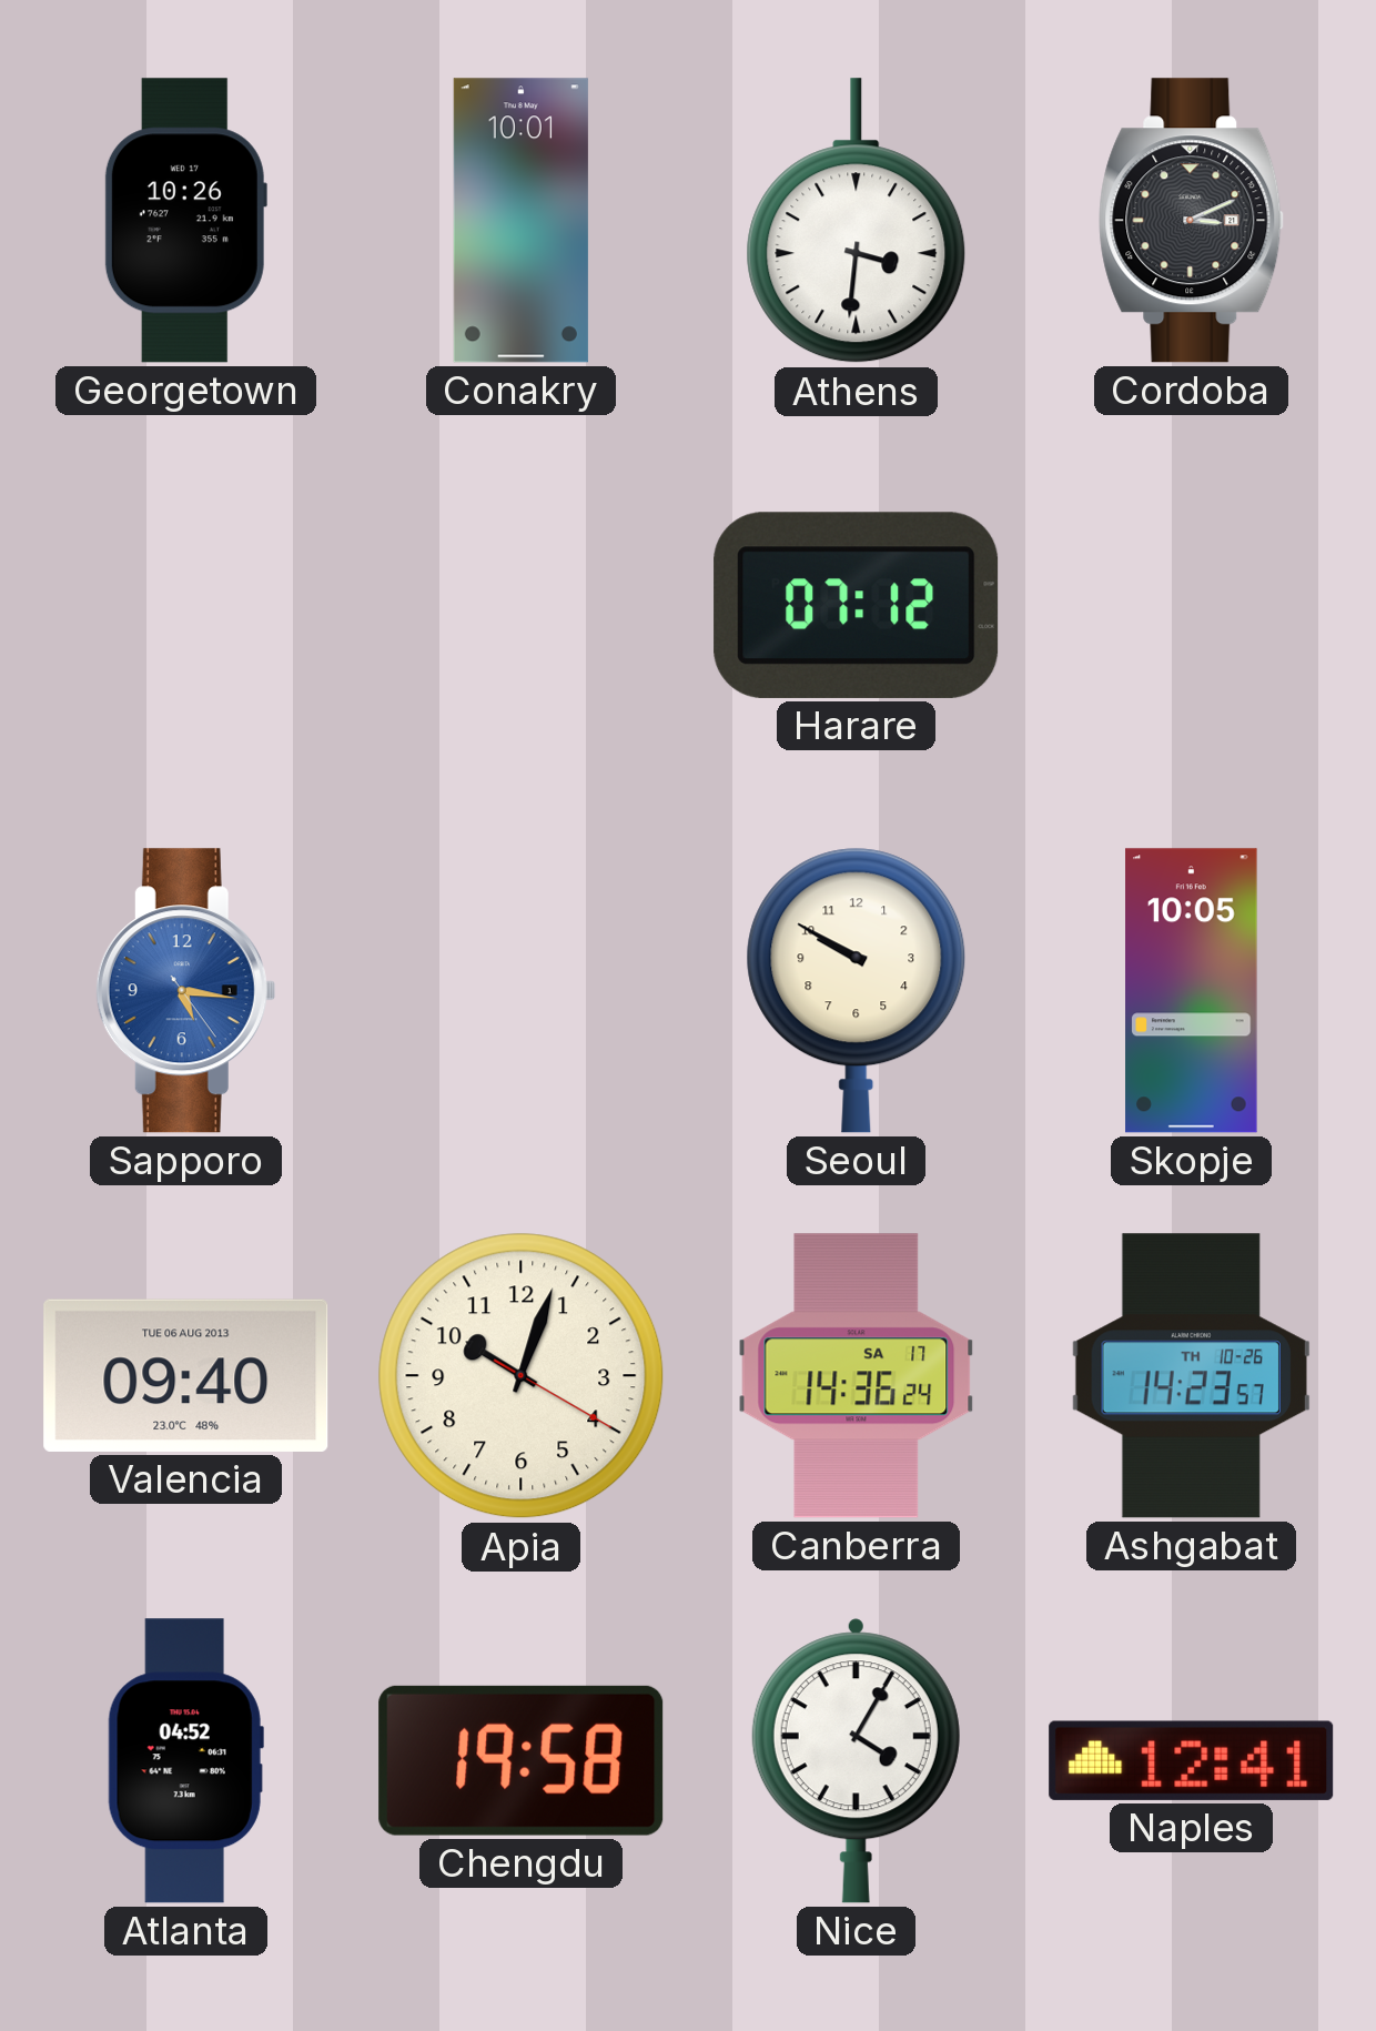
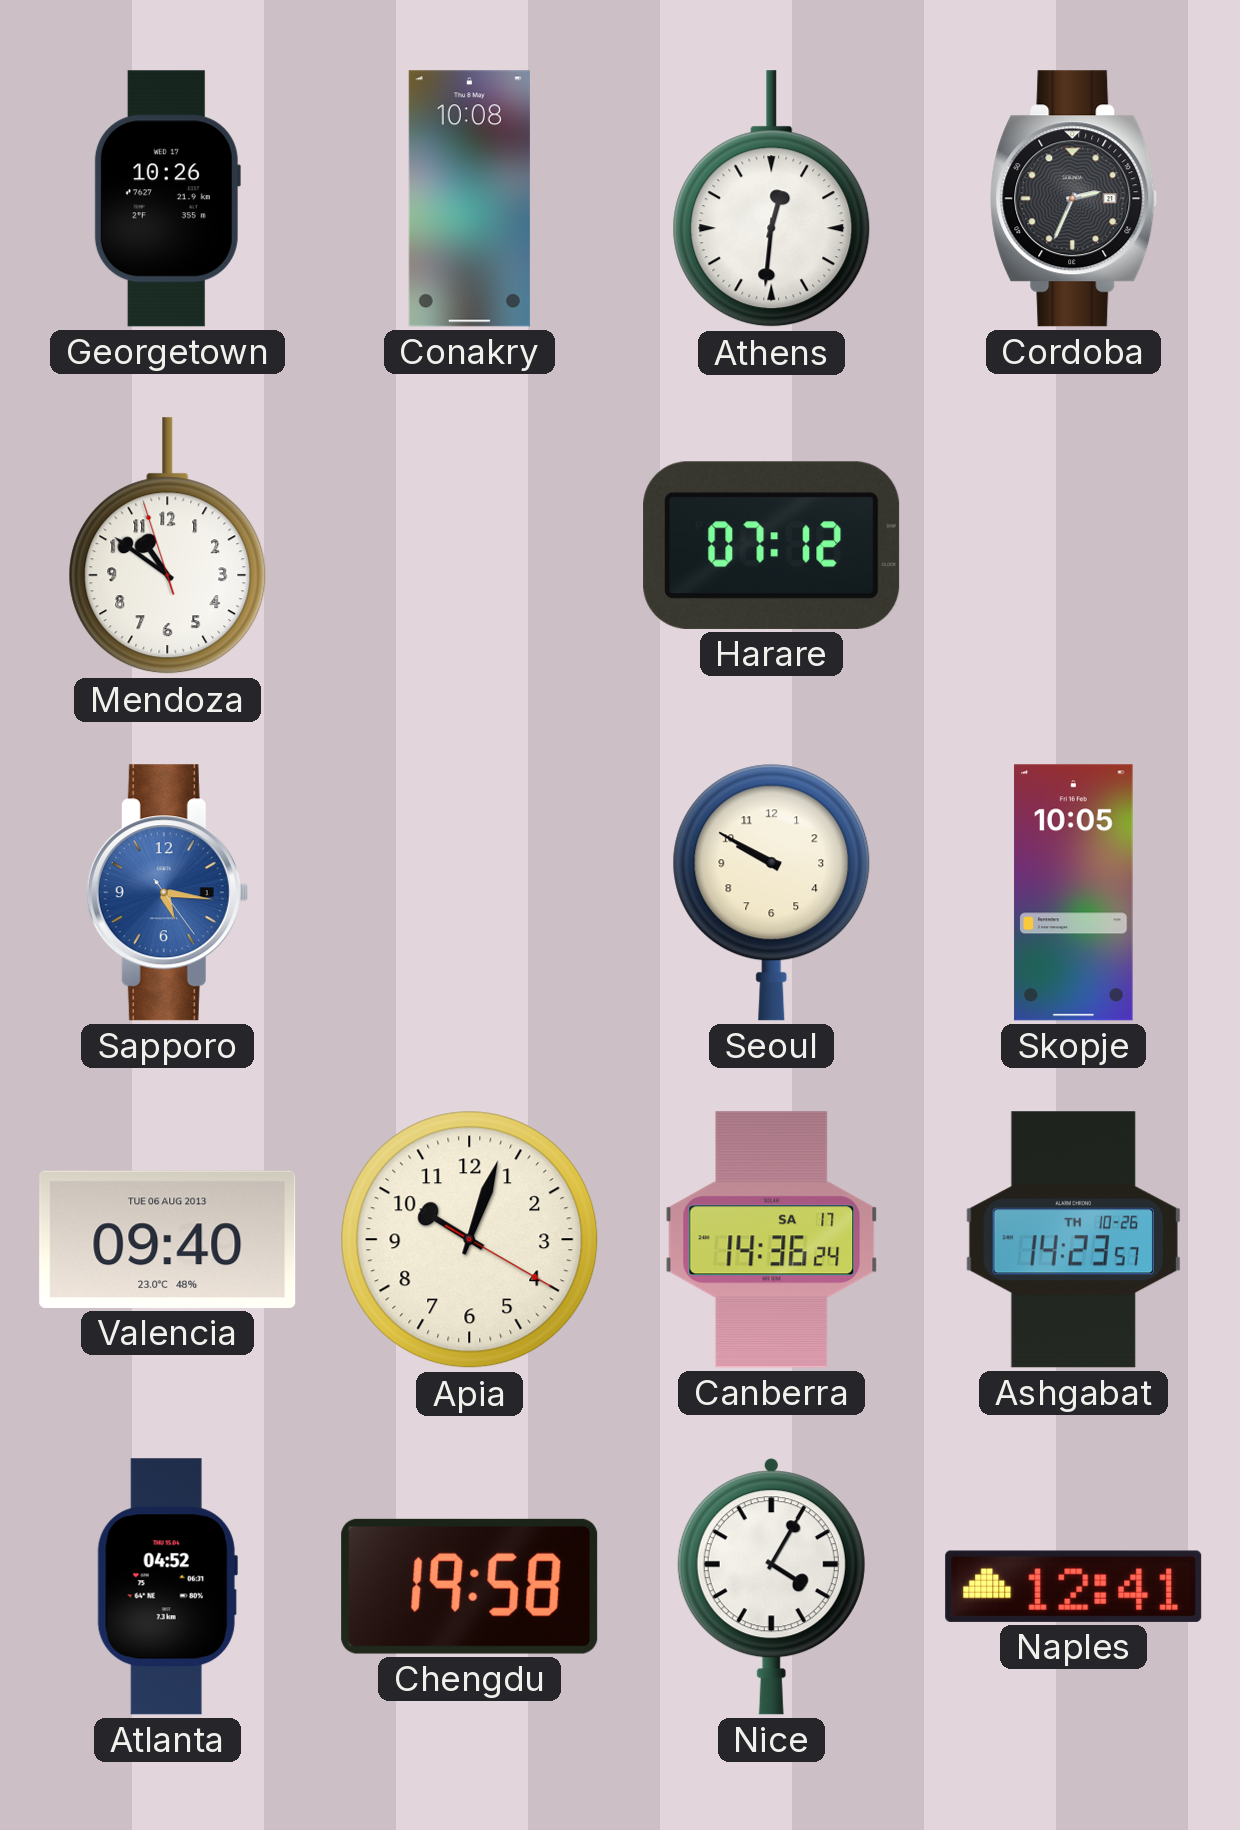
Conakry: 10:01 -> 10:08 (469, 199)
Athens: 3:31 -> 12:31 (772, 199)
Cordoba: 3:11 -> 2:34 (1074, 199)
Mendoza: none -> 10:50 (168, 546)
